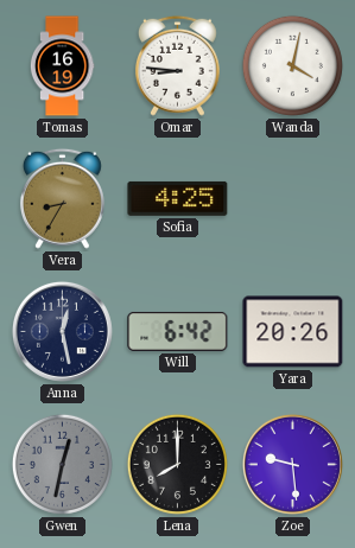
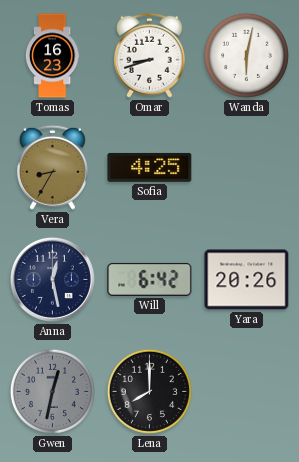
Tomas: 16:19 -> 16:23 (52, 56)
Omar: 8:46 -> 8:42 (149, 55)
Wanda: 4:02 -> 6:02 (246, 55)
Zoe: 9:29 -> none (292, 464)
